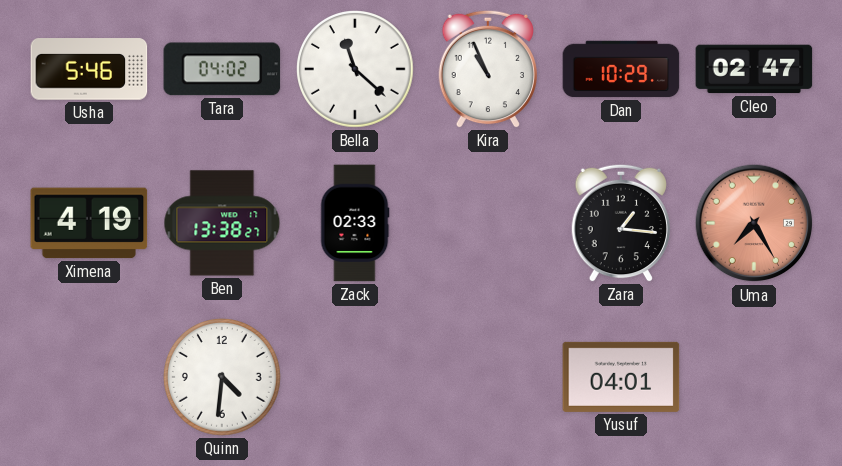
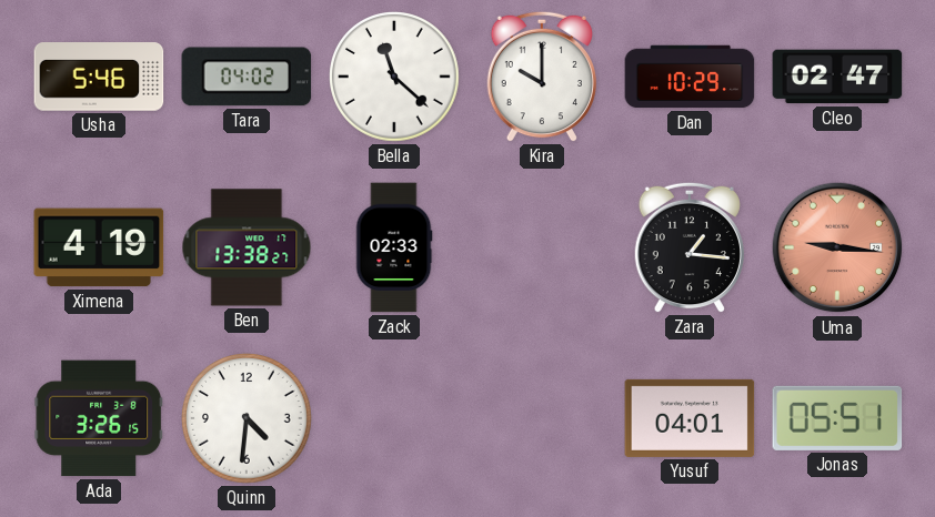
Kira: 10:56 -> 10:00 (542, 77)
Uma: 7:25 -> 9:16 (837, 247)
Ada: none -> 3:26 (99, 418)
Jonas: none -> 05:51 (837, 418)
